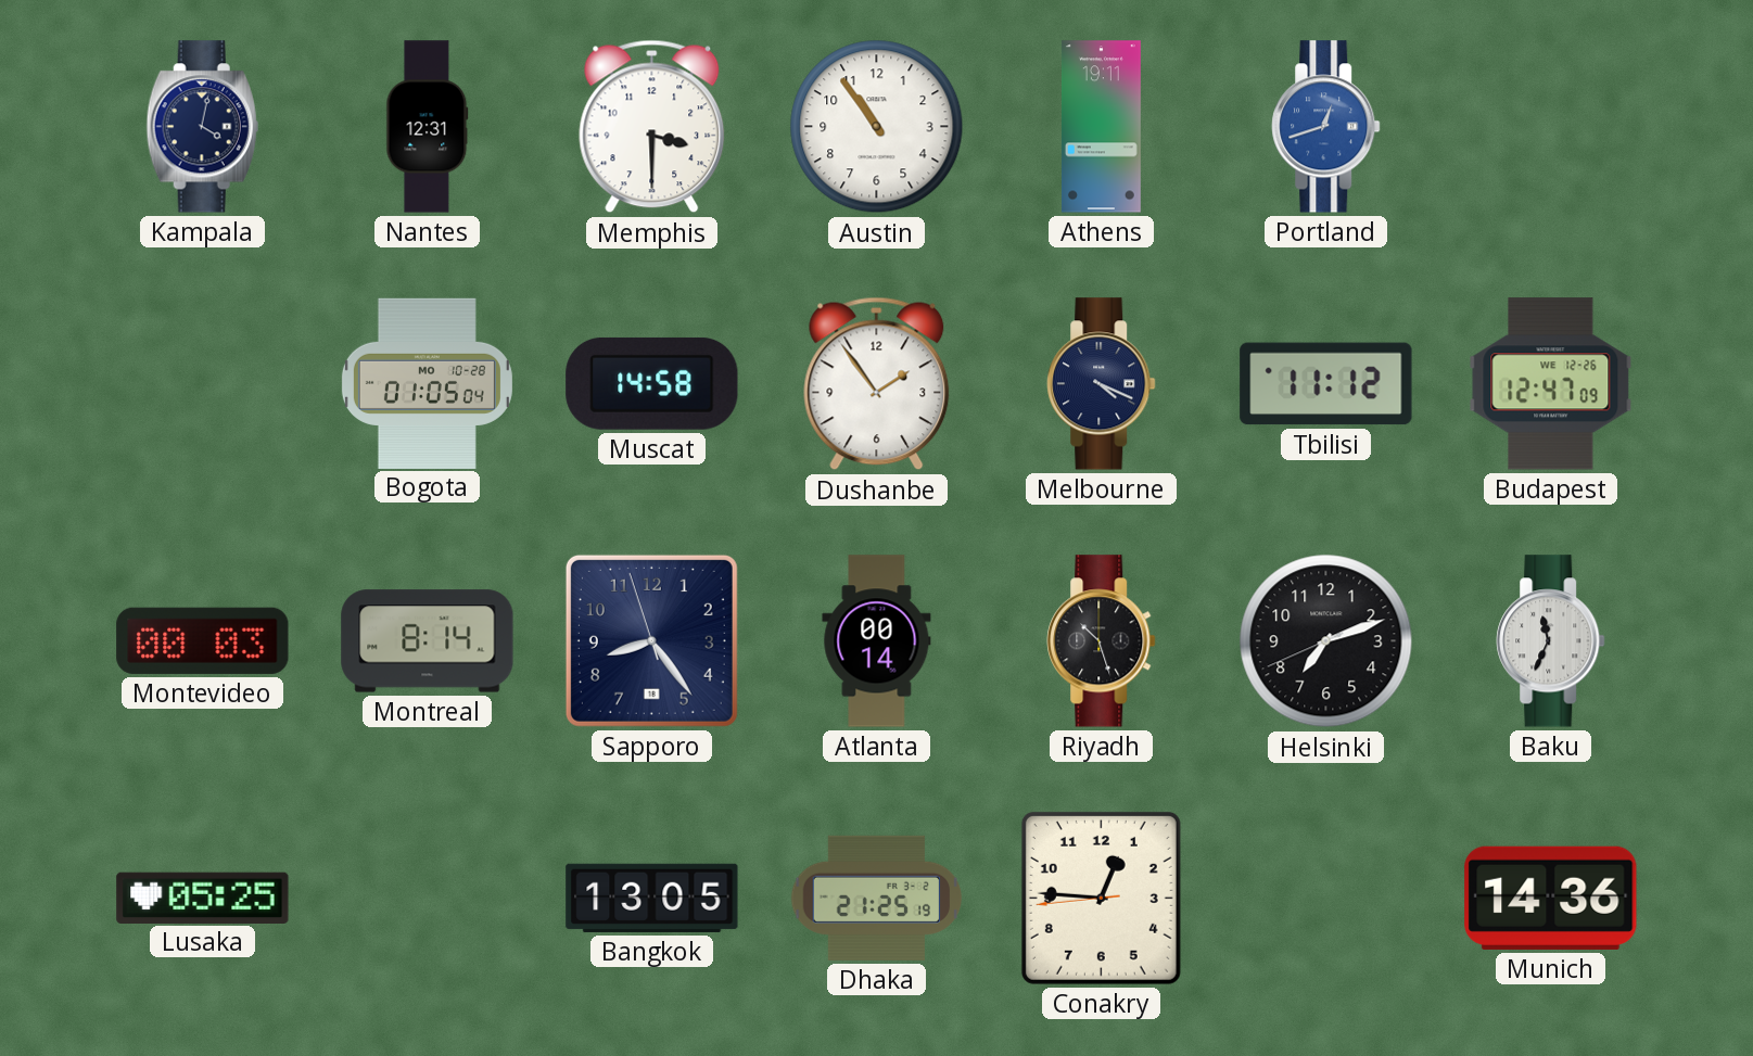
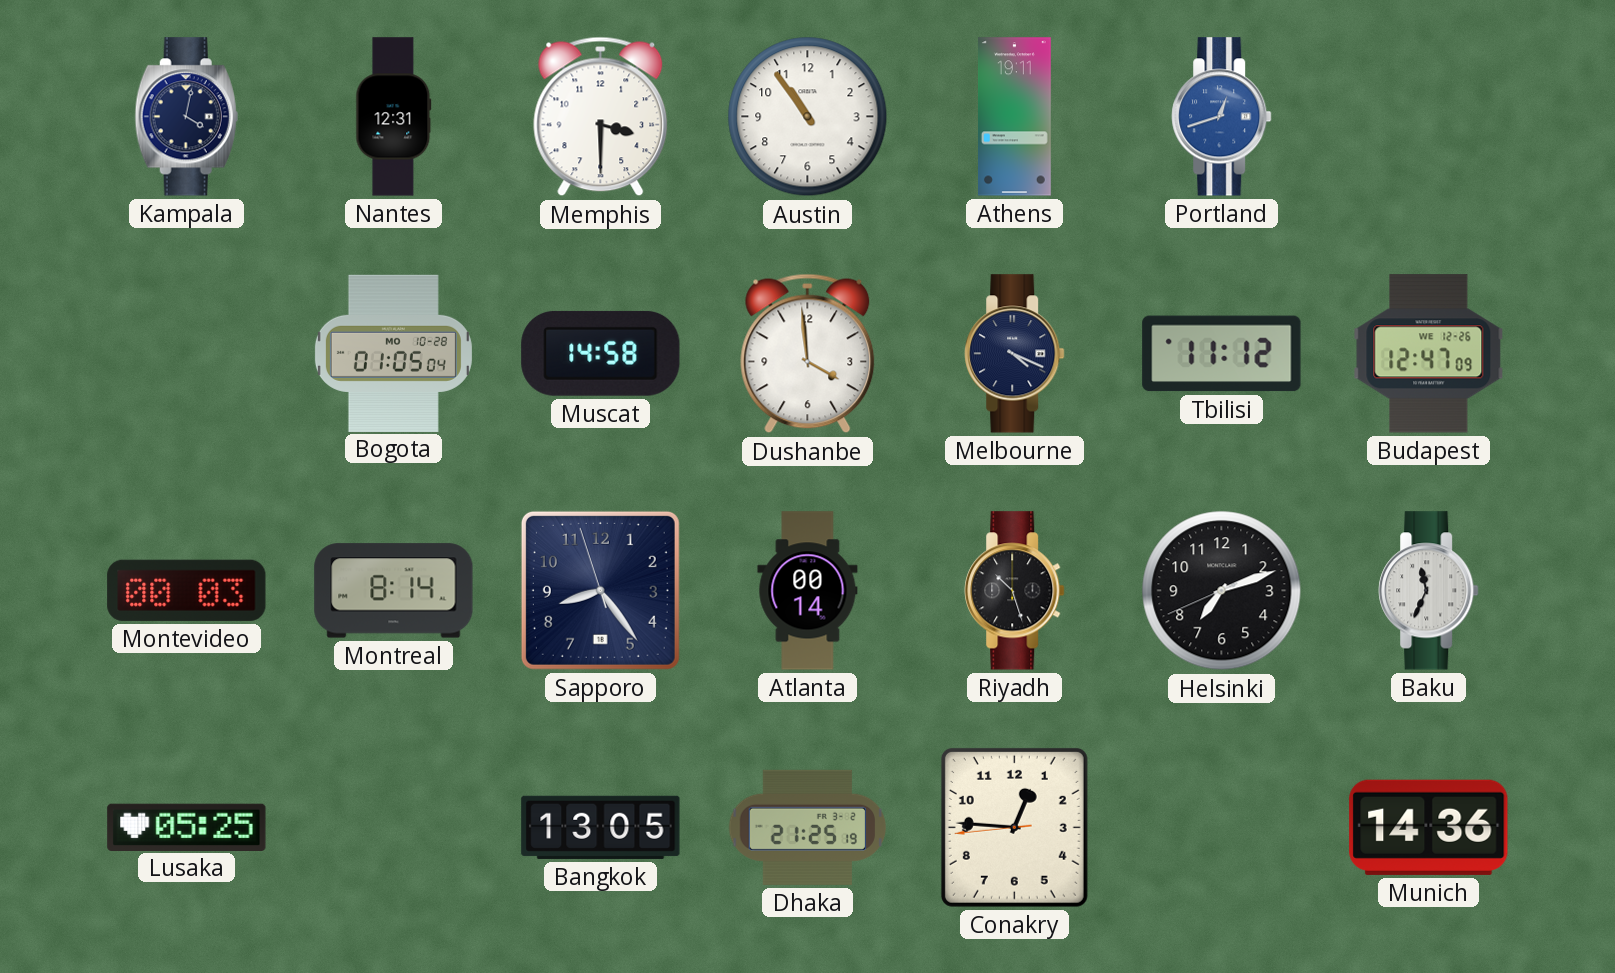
Dushanbe: 1:54 -> 3:59 (808, 354)
